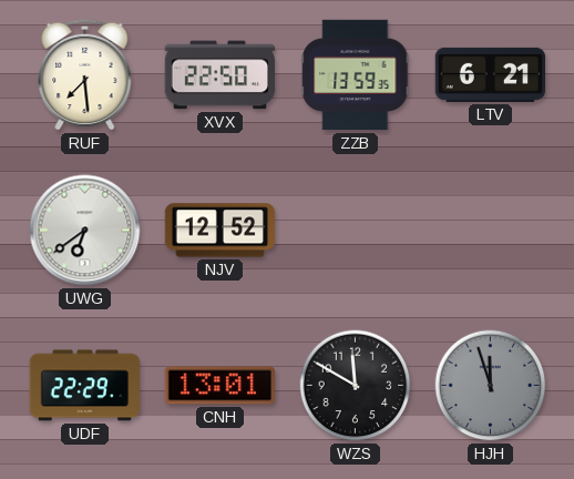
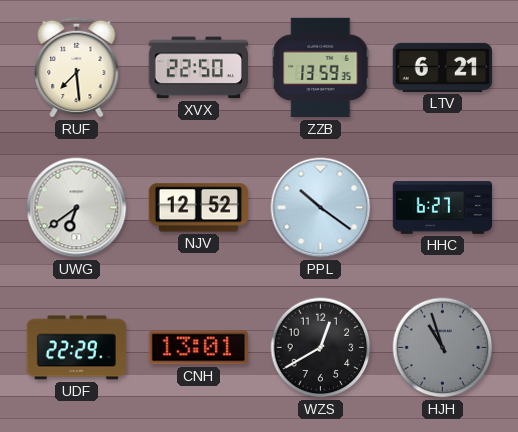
PPL: none -> 10:21 (321, 208)
HHC: none -> 6:27 (443, 208)
WZS: 11:50 -> 12:40 (321, 348)
HJH: 11:57 -> 10:57 (443, 348)
